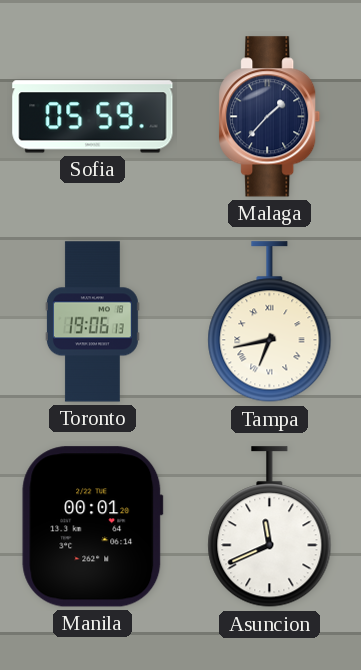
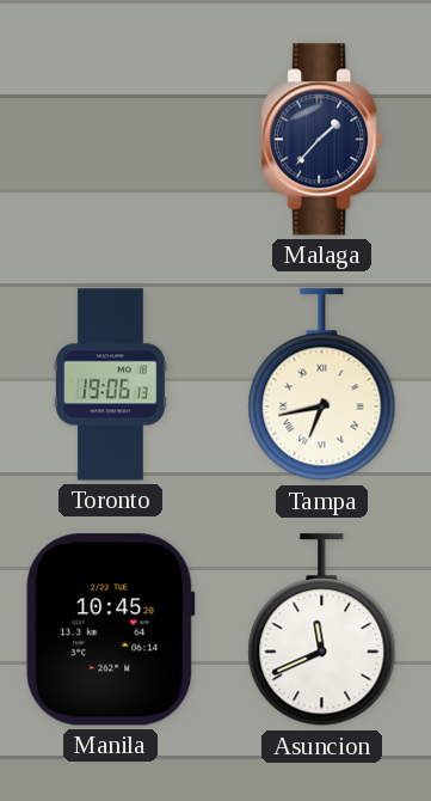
Sofia: 05:59 -> none (93, 117)
Manila: 00:01 -> 10:45 (111, 630)
